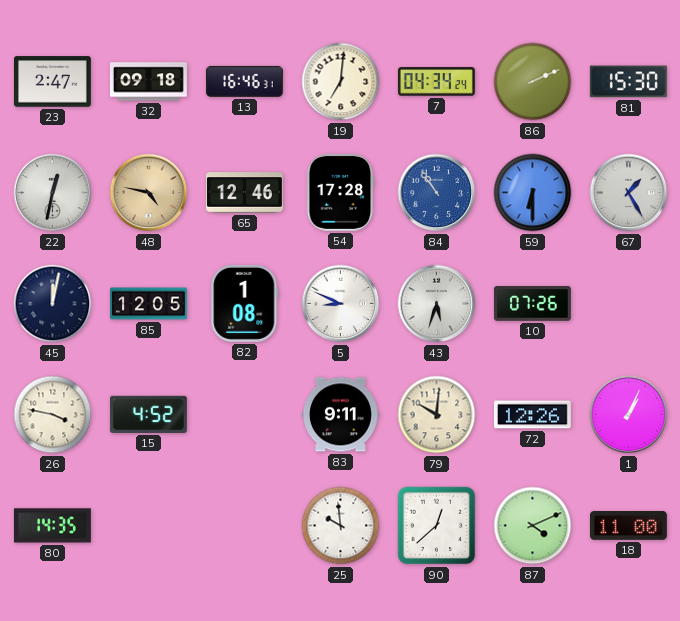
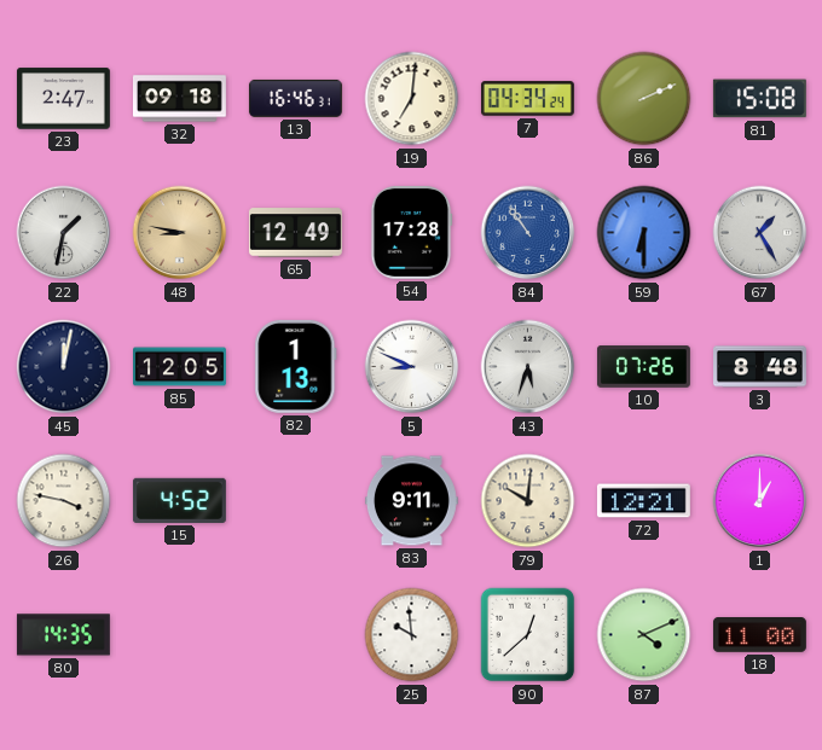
81: 15:30 -> 15:08 (759, 99)
22: 12:32 -> 1:32 (64, 233)
48: 4:47 -> 8:47 (180, 233)
65: 12:46 -> 12:49 (295, 233)
82: 1:08 -> 1:13 (296, 366)
3: none -> 8:48 (760, 367)
72: 12:26 -> 12:21 (643, 501)
1: 1:04 -> 1:00 (760, 501)
